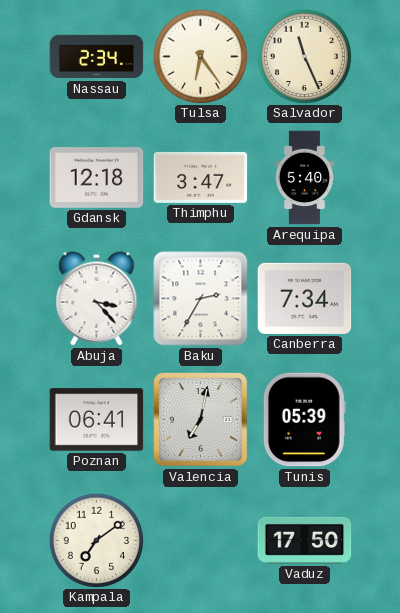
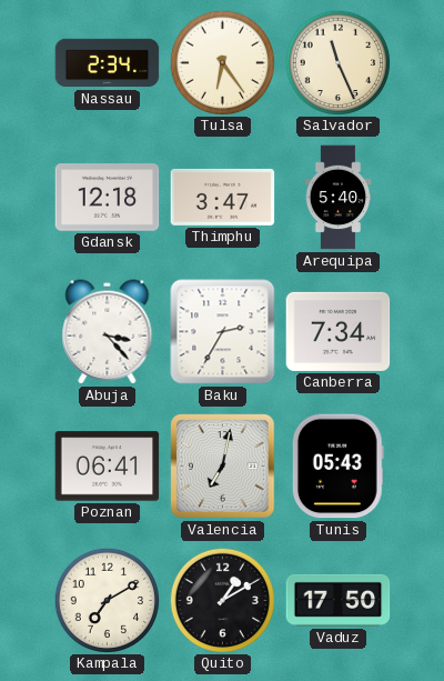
Tunis: 05:39 -> 05:43 (337, 467)
Kampala: 7:09 -> 7:10 (107, 600)
Quito: none -> 1:10 (222, 600)
